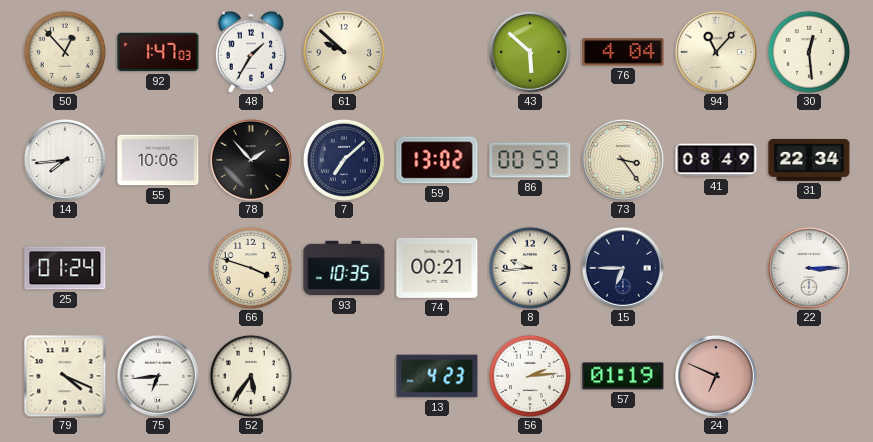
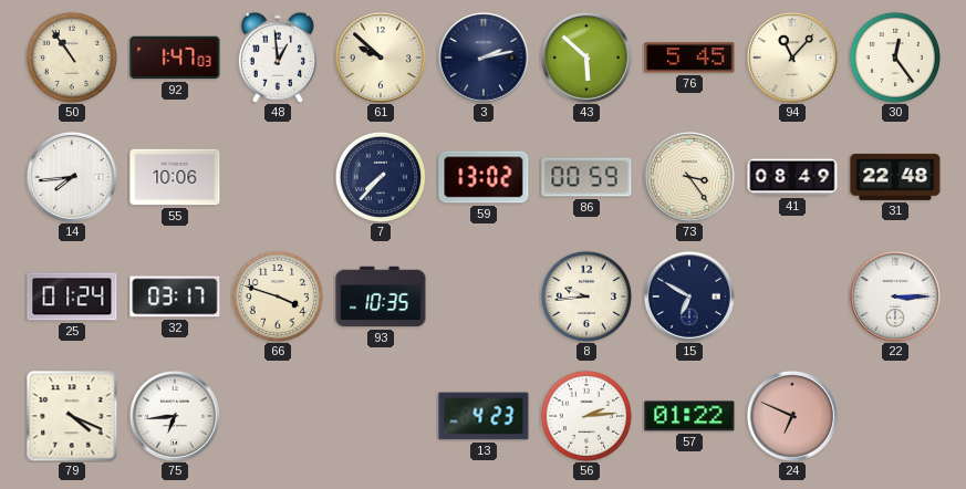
50: 12:53 -> 10:54 (72, 58)
48: 1:35 -> 12:59 (278, 58)
3: none -> 2:13 (484, 58)
76: 4:04 -> 5:45 (689, 58)
30: 12:29 -> 12:24 (895, 58)
78: 1:53 -> none (251, 160)
7: 7:08 -> 7:37 (381, 177)
31: 22:34 -> 22:48 (895, 177)
32: none -> 03:17 (175, 296)
74: 00:21 -> none (437, 268)
15: 6:45 -> 6:50 (689, 296)
52: 5:36 -> none (251, 376)
57: 01:19 -> 01:22 (689, 416)
